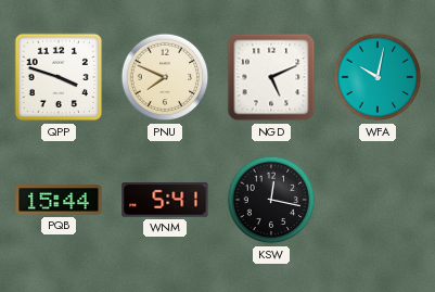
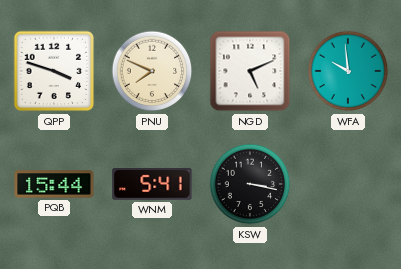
WFA: 10:02 -> 9:59 (348, 71)
KSW: 12:17 -> 3:17 (250, 184)
